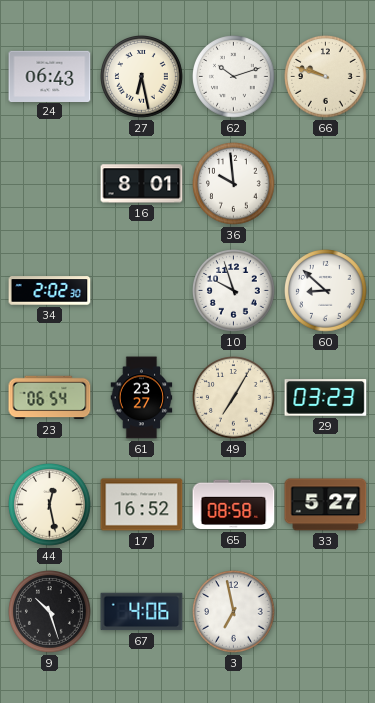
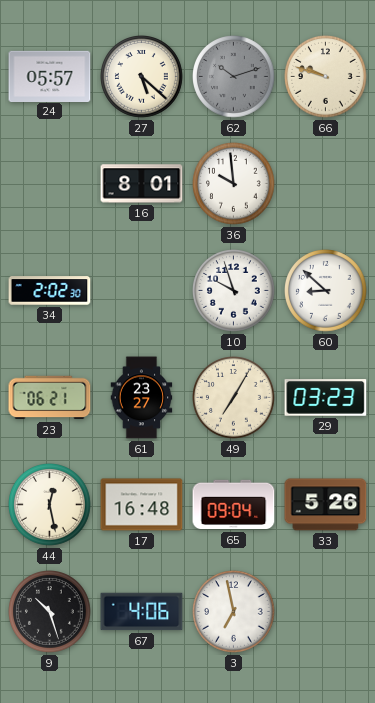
24: 06:43 -> 05:57 (50, 76)
27: 6:28 -> 5:22 (142, 77)
62 dial: white -> grey (234, 77)
23: 06:54 -> 06:21 (50, 398)
17: 16:52 -> 16:48 (142, 505)
65: 08:58 -> 09:04 (234, 505)
33: 5:27 -> 5:26 (326, 505)
